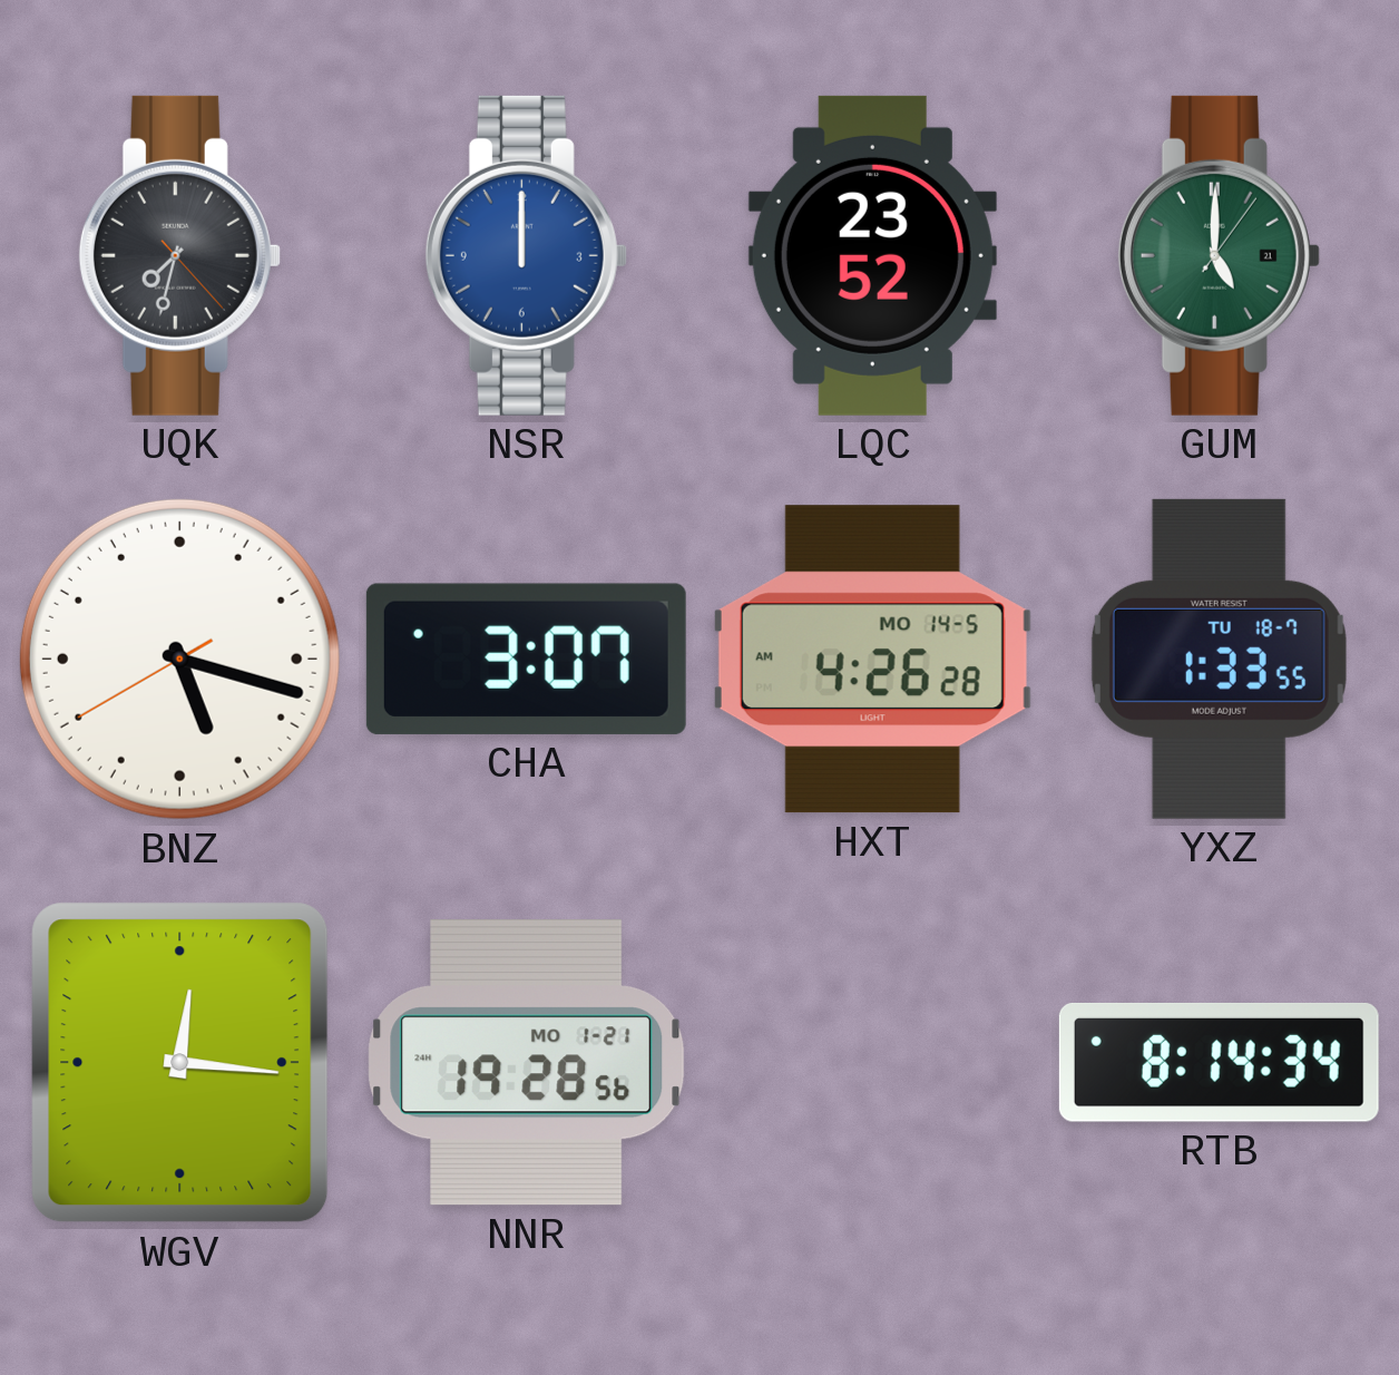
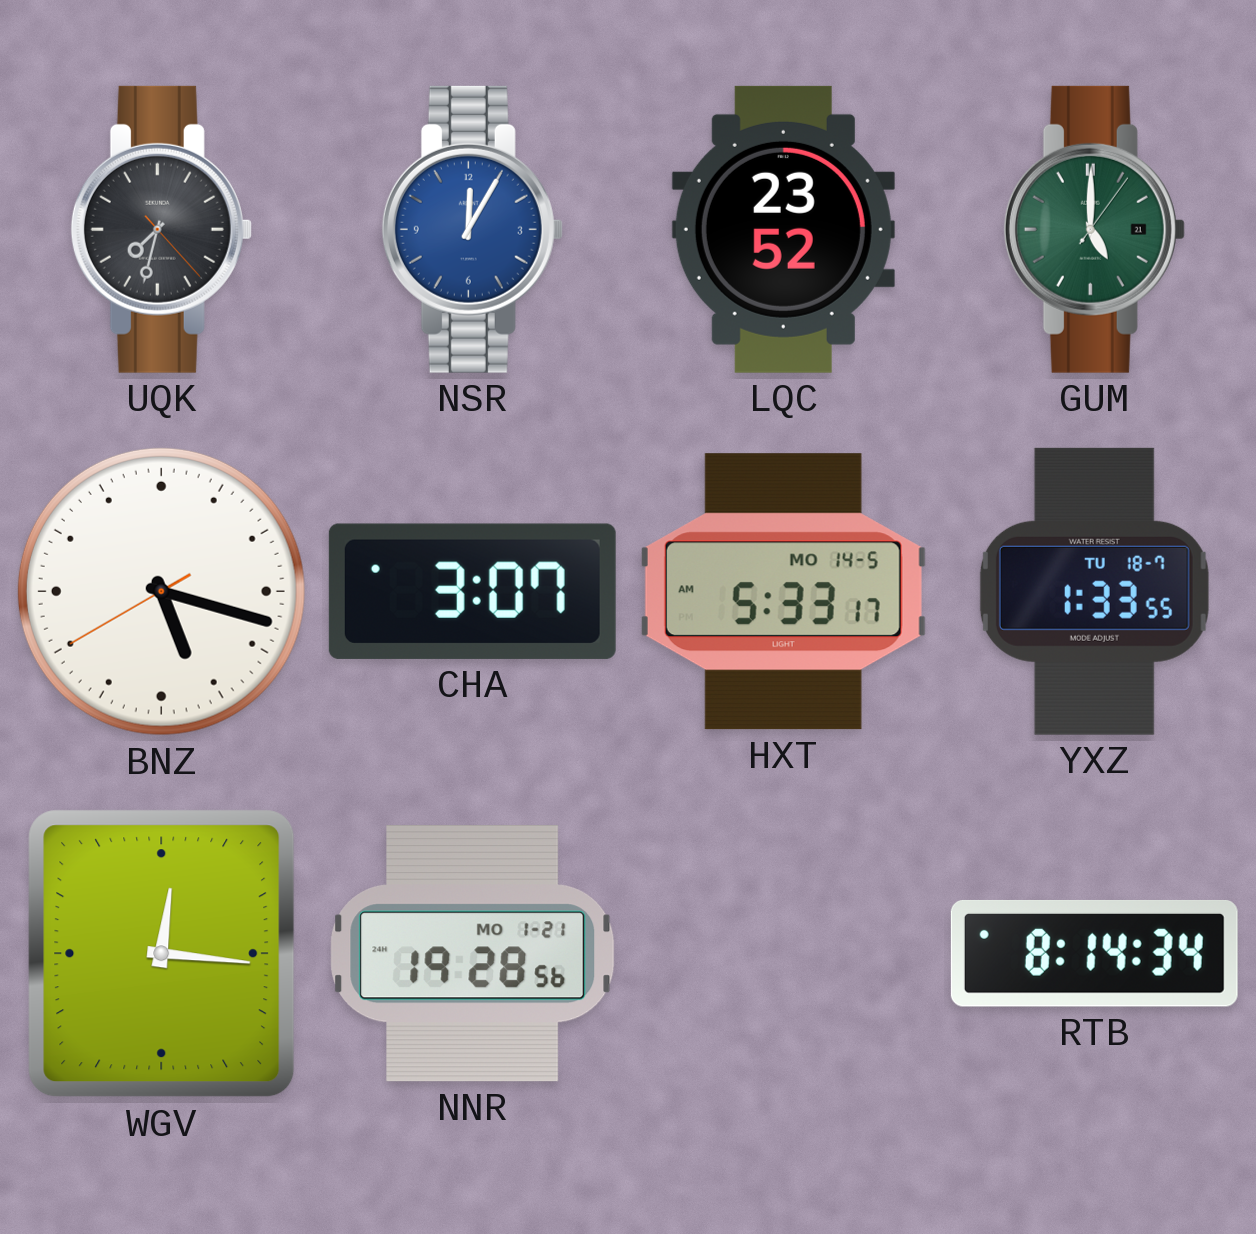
NSR: 12:00 -> 12:05 (472, 229)
HXT: 4:26 -> 5:33 (783, 592)
